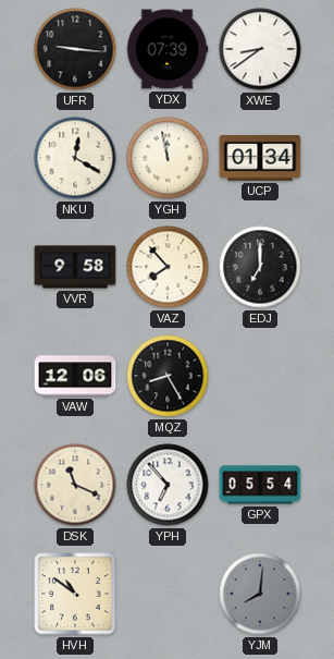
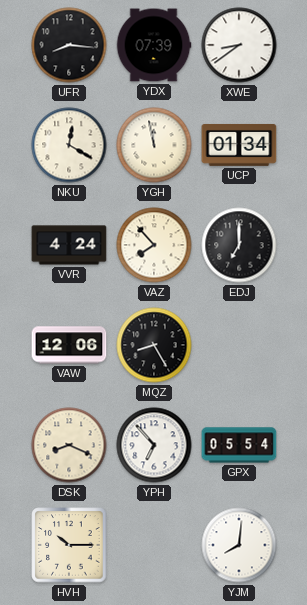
UFR: 9:16 -> 8:16 (69, 45)
VVR: 9:58 -> 4:24 (69, 245)
DSK: 11:19 -> 8:19 (69, 445)
HVH: 10:51 -> 10:15 (69, 545)
YJM dial: grey -> white (239, 545)
